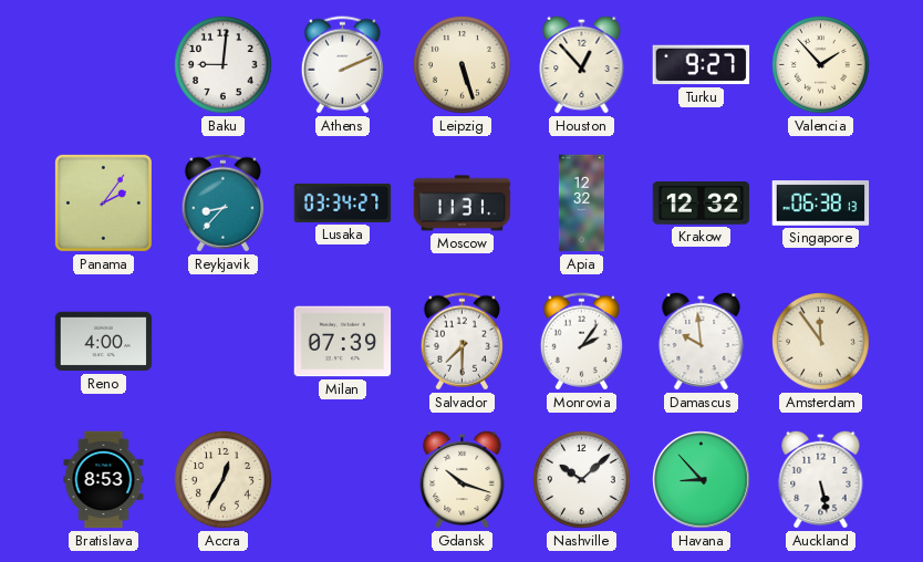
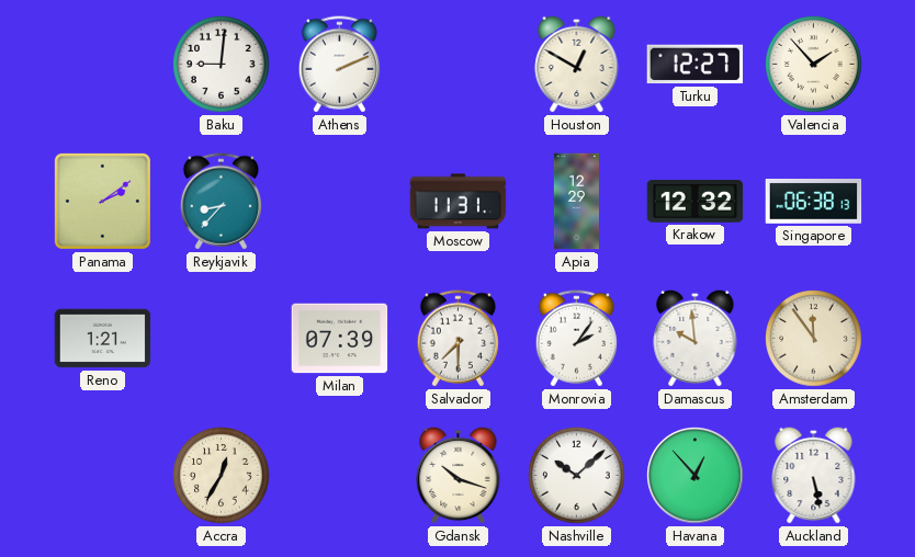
Leipzig: 5:27 -> none (463, 65)
Houston: 12:53 -> 12:50 (577, 64)
Turku: 9:27 -> 12:27 (696, 65)
Panama: 2:06 -> 2:09 (102, 201)
Lusaka: 03:34 -> none (343, 202)
Apia: 12:32 -> 12:29 (576, 202)
Reno: 4:00 -> 1:21 (103, 339)
Bratislava: 8:53 -> none (104, 480)
Havana: 8:53 -> 12:53 (696, 476)
